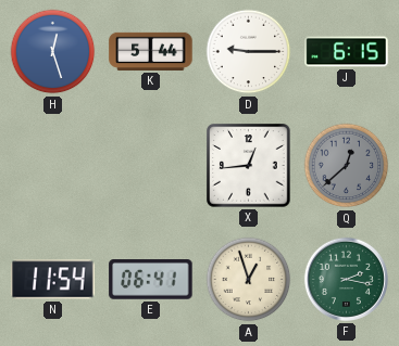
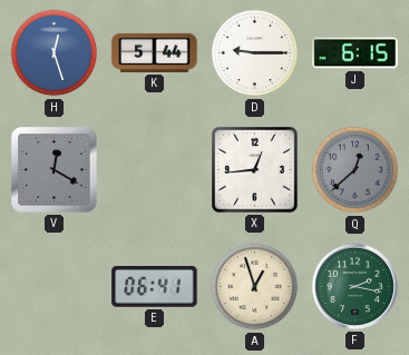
V: none -> 12:20 (55, 170)
N: 11:54 -> none (53, 280)
